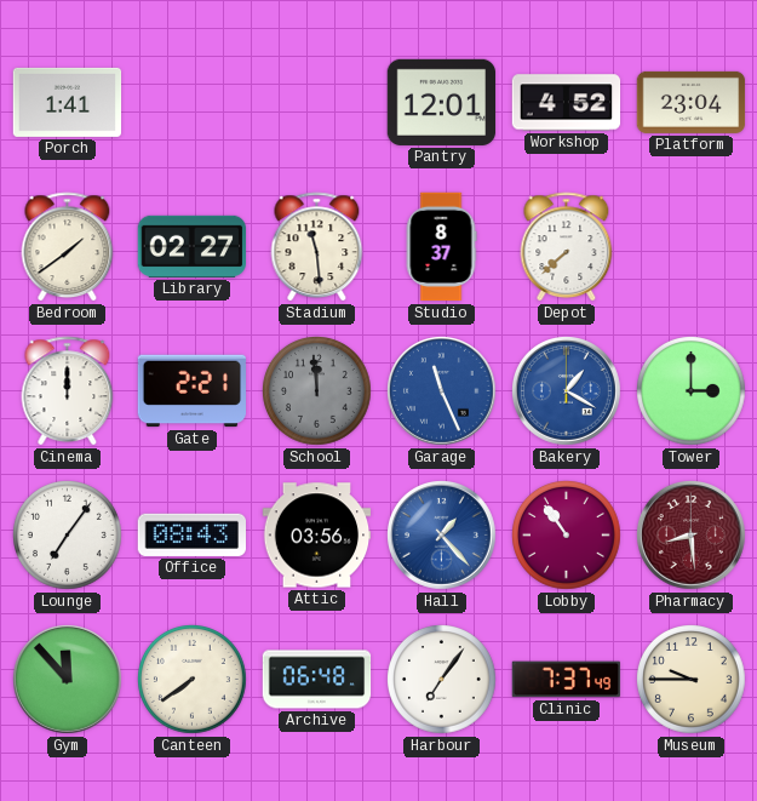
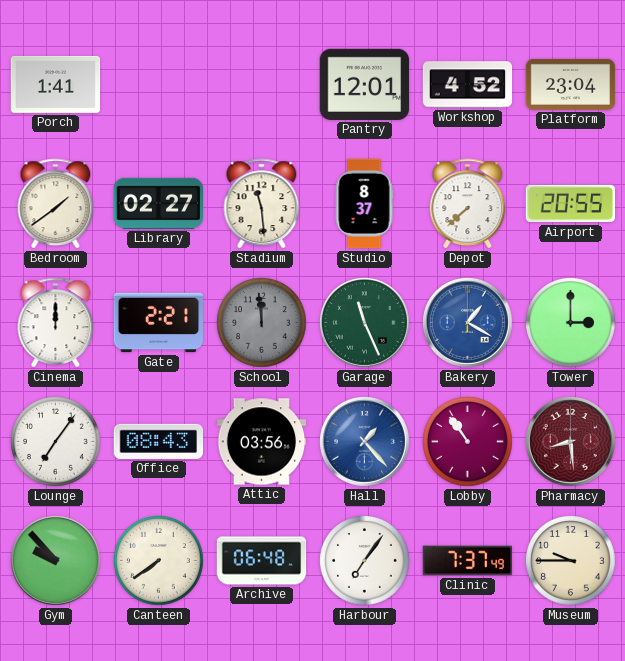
Airport: none -> 20:55 (571, 204)
Garage dial: blue -> green (365, 323)
Gym: 11:53 -> 9:53 (56, 561)
